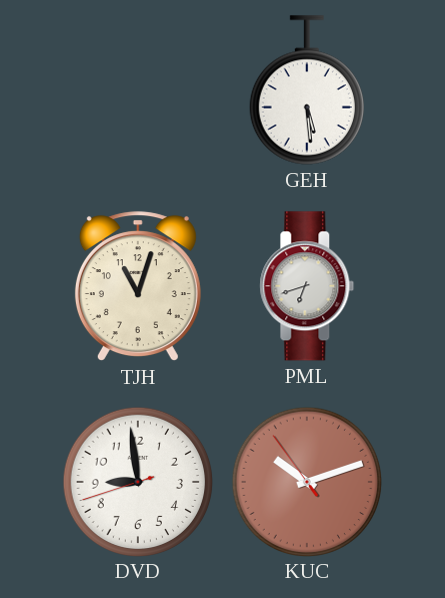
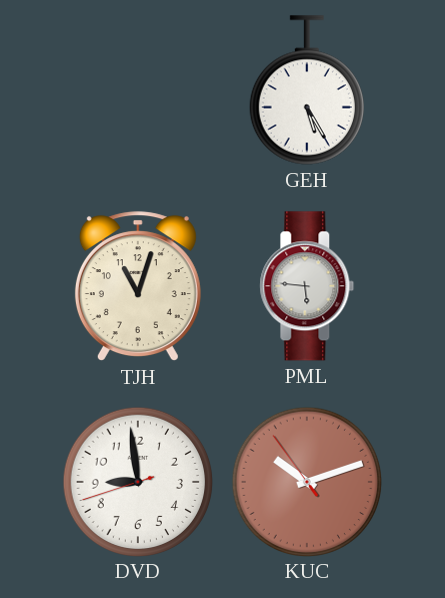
GEH: 5:29 -> 5:25 (307, 90)
PML: 6:42 -> 5:46 (307, 286)
